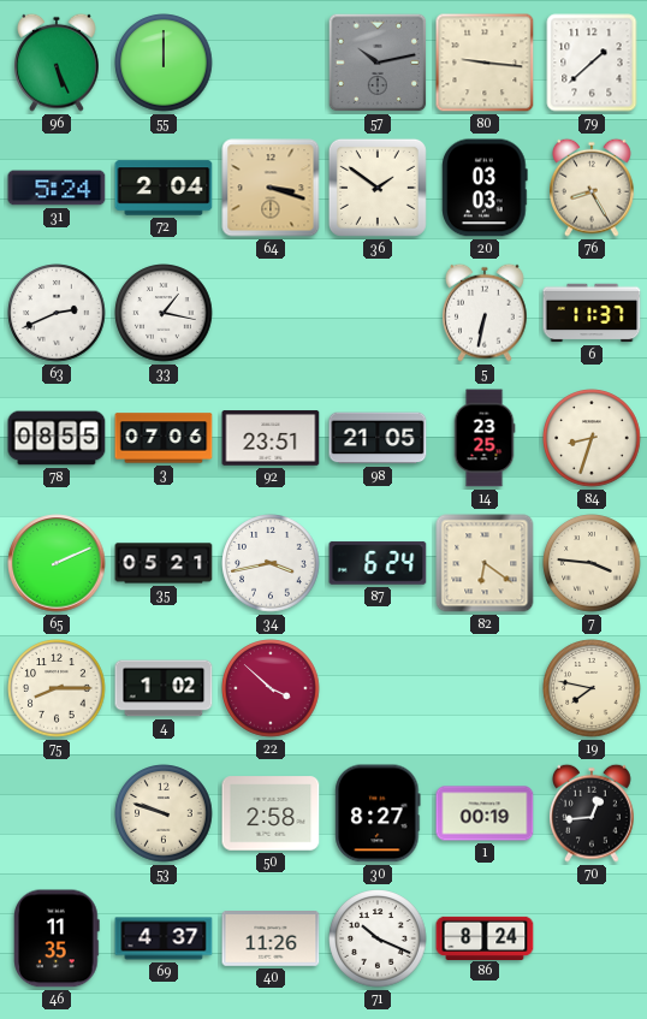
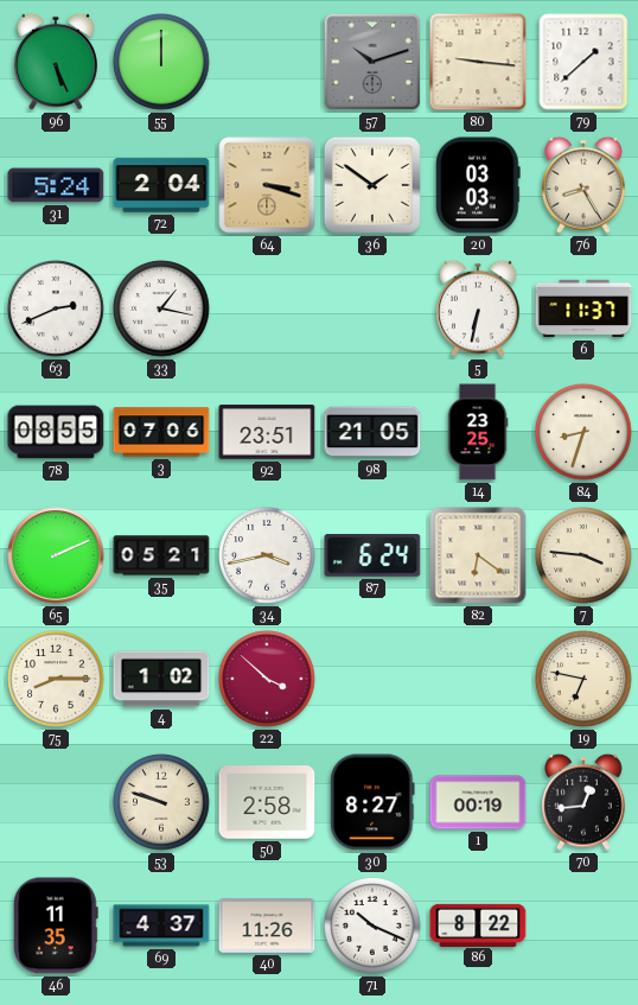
57: 10:13 -> 10:12 (372, 62)
19: 7:47 -> 6:47 (583, 679)
86: 8:24 -> 8:22 (478, 924)
